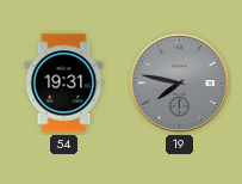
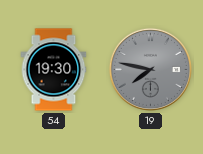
54: 19:31 -> 19:30 (54, 70)
